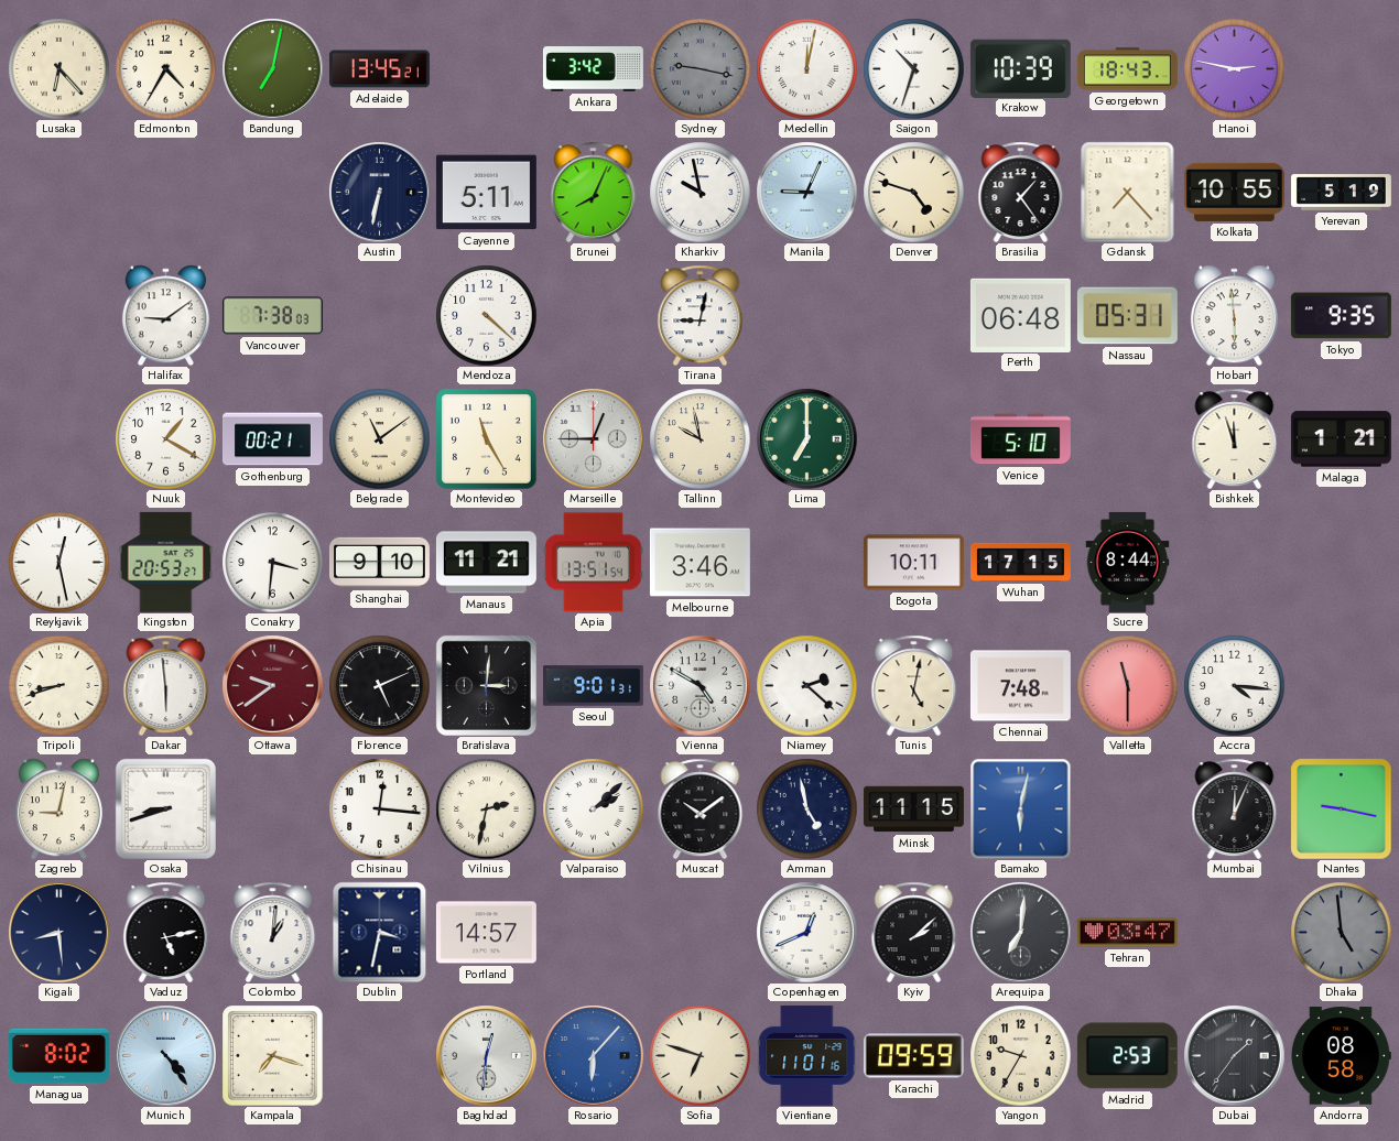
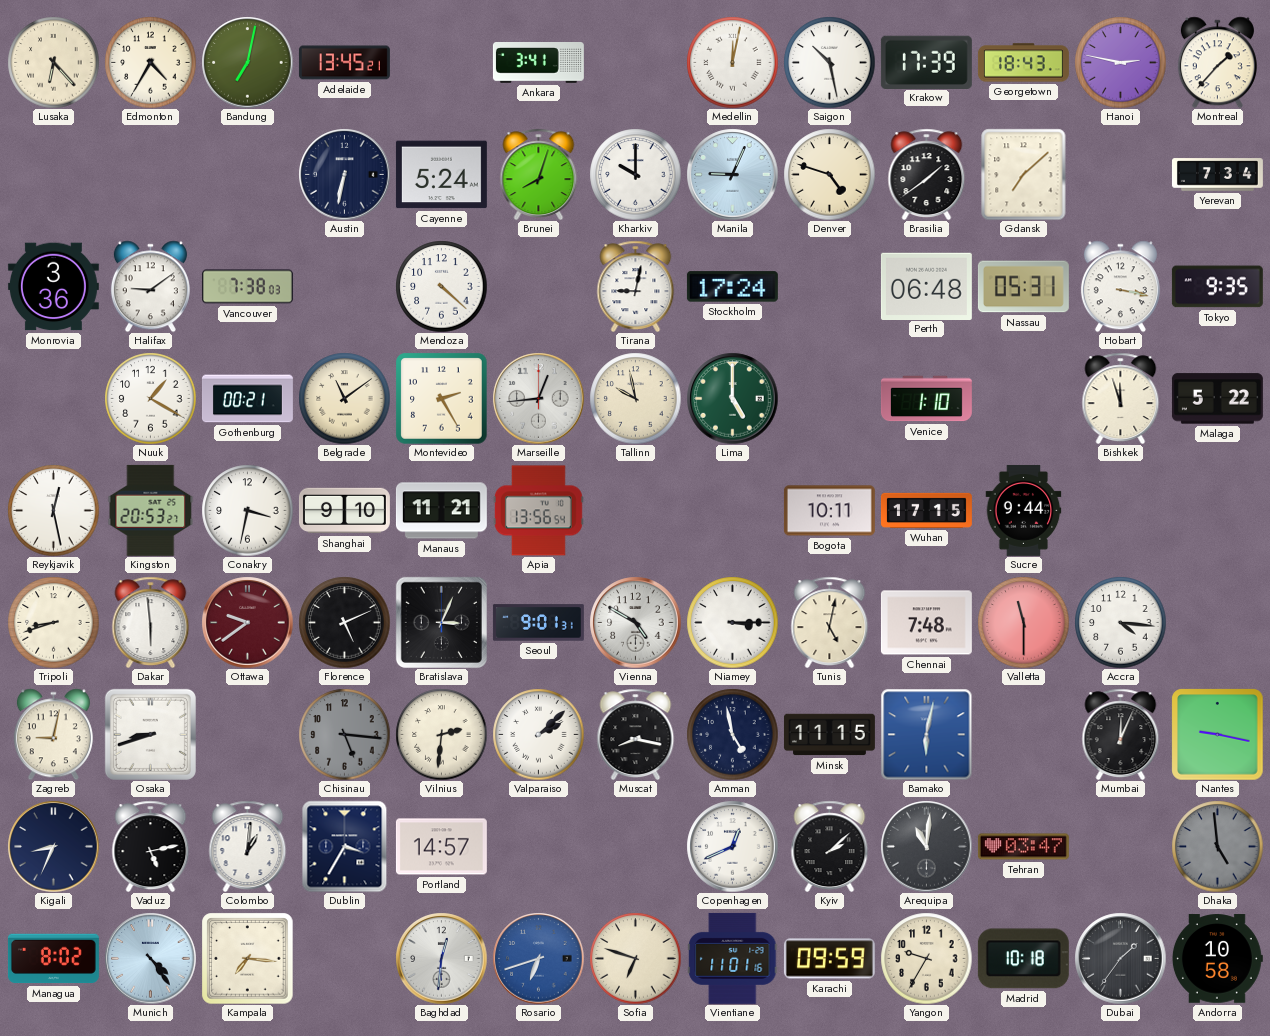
Ankara: 3:42 -> 3:41 (538, 63)
Sydney: 9:17 -> none (699, 68)
Saigon: 10:33 -> 10:28 (829, 62)
Krakow: 10:39 -> 17:39 (926, 62)
Montreal: none -> 1:37 (1217, 62)
Cayenne: 5:11 -> 5:24 (441, 175)
Brunei: 8:04 -> 8:03 (539, 174)
Kharkiv: 9:58 -> 10:00 (635, 174)
Brasilia: 1:24 -> 1:39 (927, 174)
Gdansk: 7:23 -> 7:08 (1024, 174)
Kolkata: 10:55 -> none (1234, 192)
Yerevan: 5:19 -> 7:34 (1217, 175)
Monrovia: none -> 3:36 (53, 287)
Stockholm: none -> 17:24 (732, 287)
Hobart: 5:59 -> 3:17 (1120, 286)
Montevideo: 11:25 -> 2:25 (441, 398)
Marseille: 12:45 -> 12:44 (538, 398)
Lima: 7:00 -> 5:00 (732, 398)
Venice: 5:10 -> 1:10 (926, 399)
Malaga: 1:21 -> 5:22 (1217, 399)
Conakry: 3:31 -> 3:32 (247, 510)
Apia: 13:51 -> 13:56 (538, 511)
Melbourne: 3:46 -> none (699, 563)
Sucre: 8:44 -> 9:44 (1024, 510)
Bratislava: 3:01 -> 3:04 (441, 622)
Niamey: 2:22 -> 3:15 (732, 622)
Chisinau: 12:16 -> 5:16 (344, 734)
Chisinau dial: white -> grey (344, 734)
Vilnius: 2:32 -> 2:31 (441, 734)
Muscat: 10:09 -> 8:17 (636, 734)
Kigali: 8:29 -> 8:34 (53, 846)
Dublin: 3:32 -> 3:35 (345, 846)
Arequipa: 7:01 -> 11:01 (926, 846)
Kampala: 7:18 -> 7:16 (247, 958)
Rosario: 6:07 -> 6:42 (538, 958)
Madrid: 2:53 -> 10:18 (1023, 959)
Andorra: 08:58 -> 10:58 (1217, 959)
